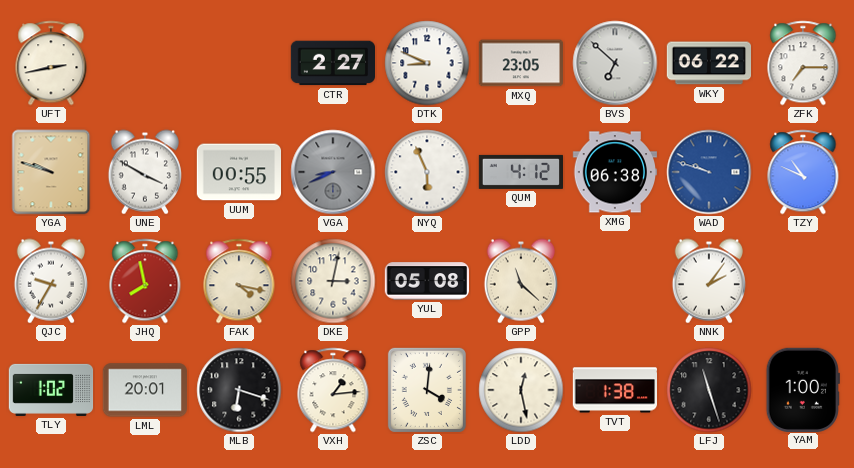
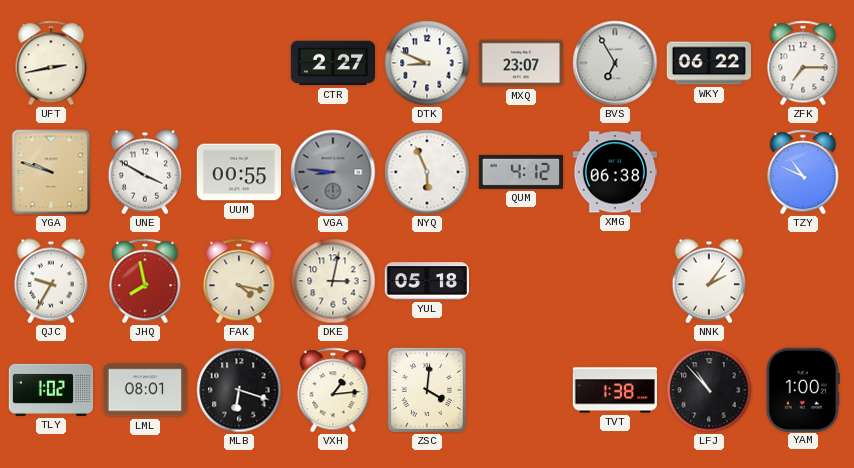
MXQ: 23:05 -> 23:07 (520, 63)
BVS: 6:52 -> 6:55 (615, 63)
VGA: 8:41 -> 8:46 (333, 172)
WAD: 9:48 -> none (709, 172)
YUL: 05:08 -> 05:18 (426, 281)
GPP: 11:22 -> none (521, 281)
LML: 20:01 -> 08:01 (144, 390)
LDD: 12:28 -> none (521, 390)
LFJ: 11:27 -> 10:53 (709, 390)
